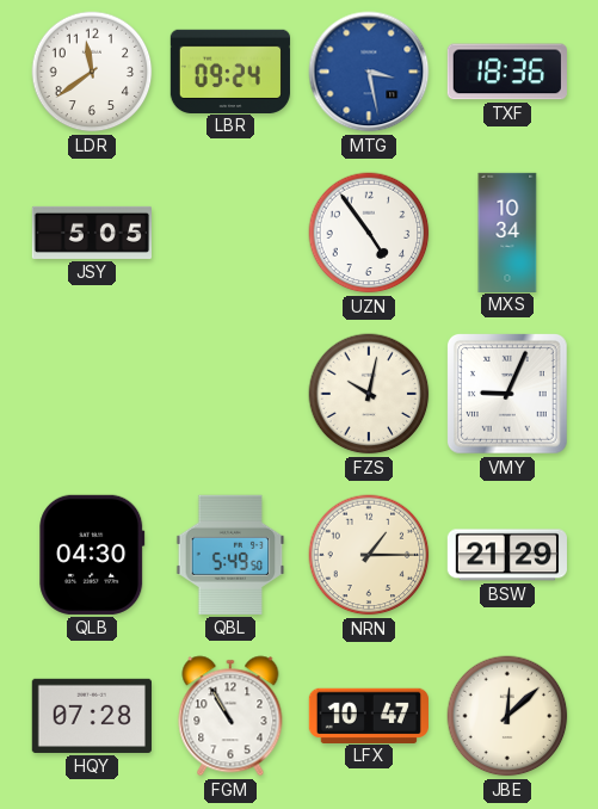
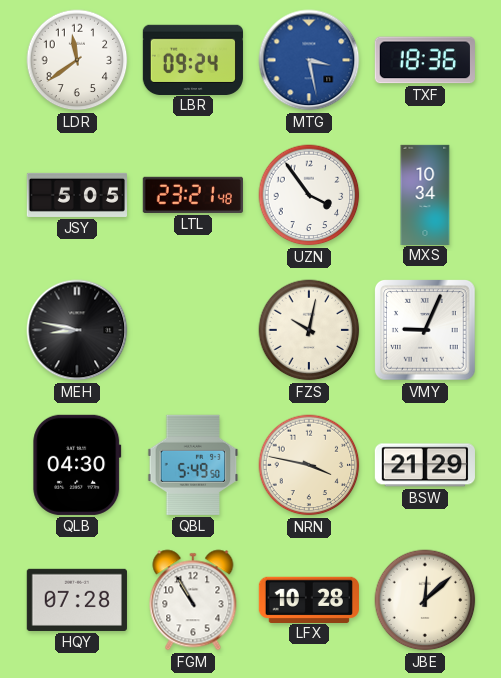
LTL: none -> 23:21 (193, 195)
UZN: 4:54 -> 3:54 (309, 195)
MEH: none -> 8:47 (77, 330)
NRN: 1:15 -> 3:47 (309, 465)
LFX: 10:47 -> 10:28 (309, 599)
